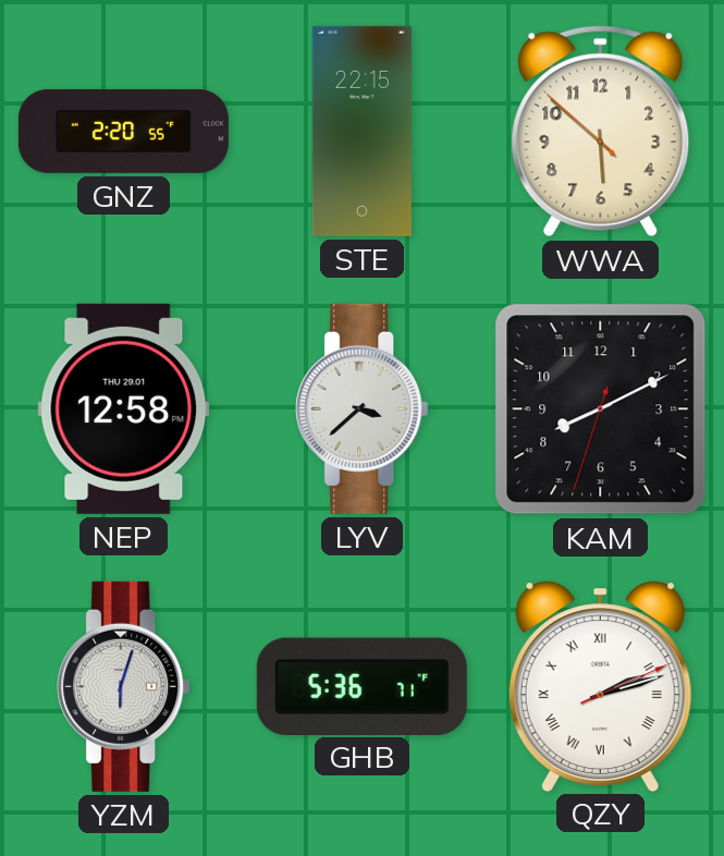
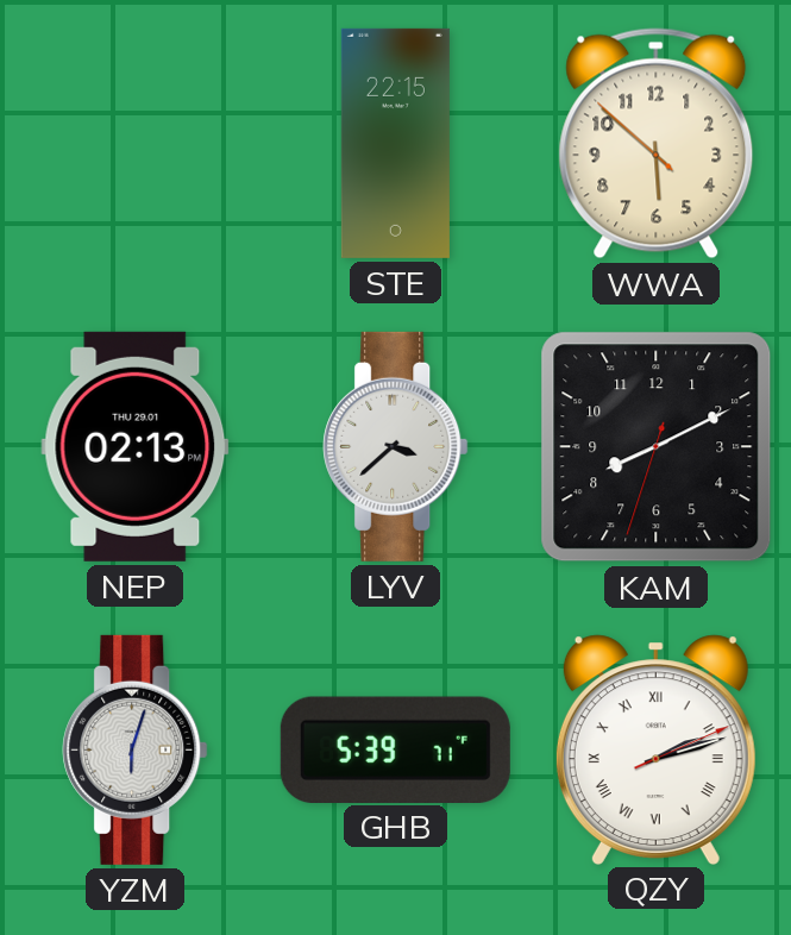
GNZ: 2:20 -> none (123, 131)
NEP: 12:58 -> 02:13 (136, 446)
GHB: 5:36 -> 5:39 (395, 749)
